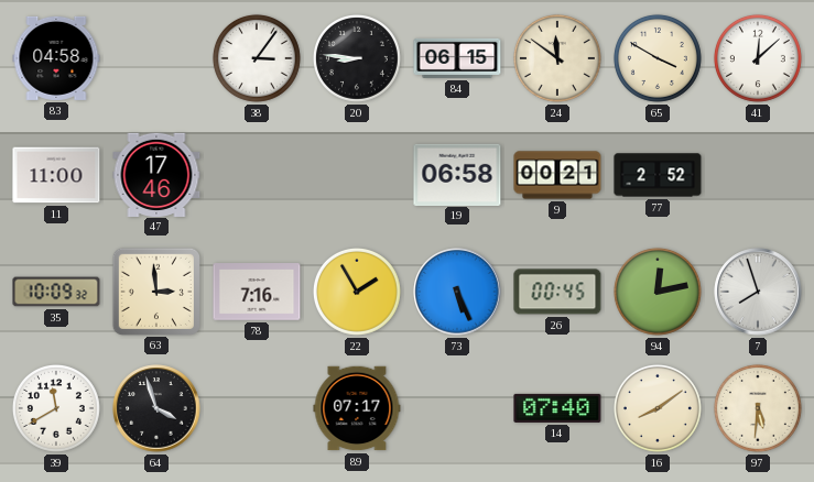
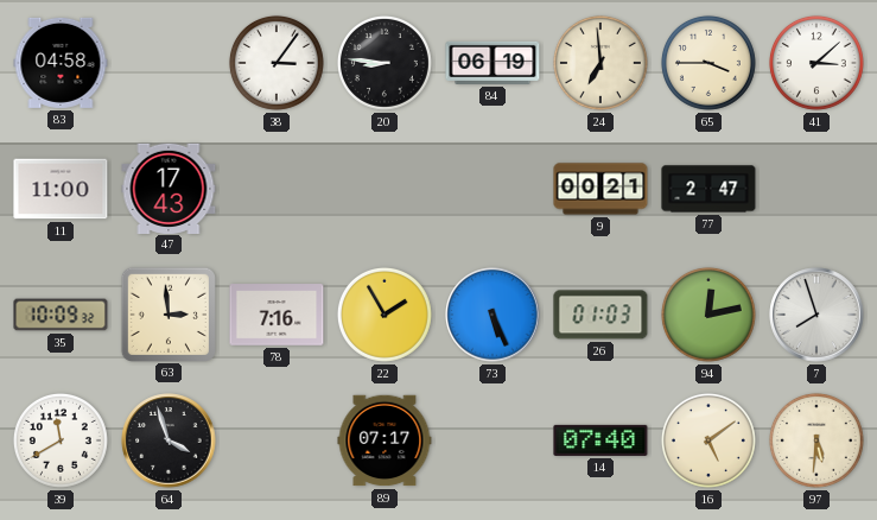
84: 06:15 -> 06:19 (492, 63)
24: 11:51 -> 6:59 (600, 63)
65: 3:50 -> 3:45 (708, 63)
41: 12:08 -> 3:08 (816, 63)
47: 17:46 -> 17:43 (169, 188)
19: 06:58 -> none (457, 174)
77: 2:52 -> 2:47 (708, 189)
26: 00:45 -> 01:03 (600, 315)
16: 8:09 -> 5:09 (708, 440)
